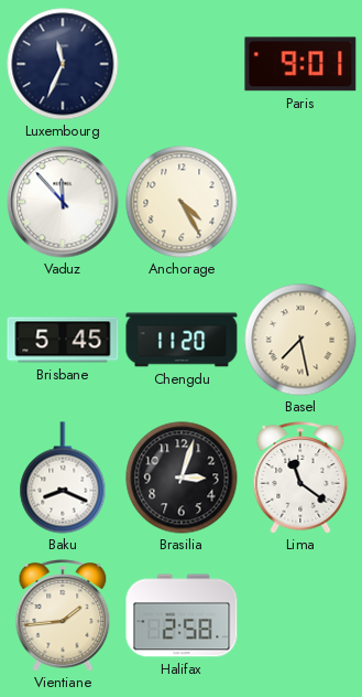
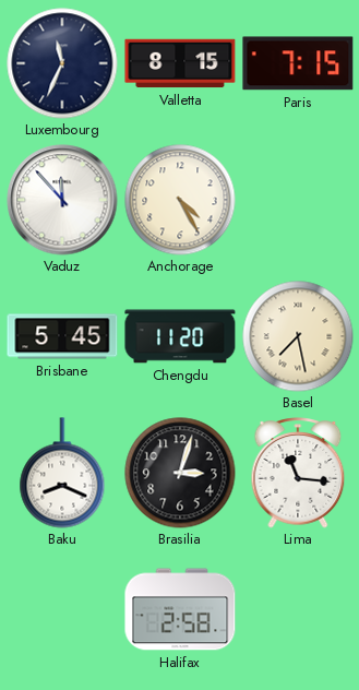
Valletta: none -> 8:15 (180, 63)
Paris: 9:01 -> 7:15 (298, 63)
Lima: 11:21 -> 11:16 (298, 473)
Vientiane: 1:44 -> none (63, 615)
